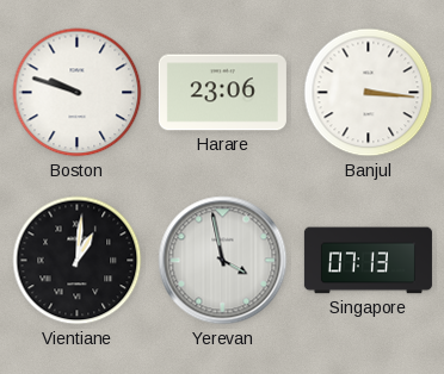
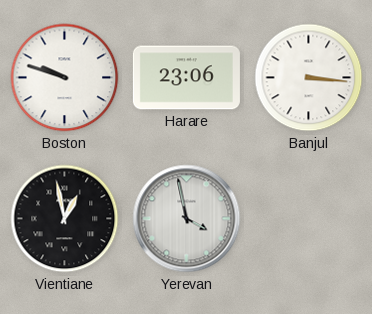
Vientiane: 1:01 -> 12:58 (65, 219)
Singapore: 07:13 -> none (368, 261)
